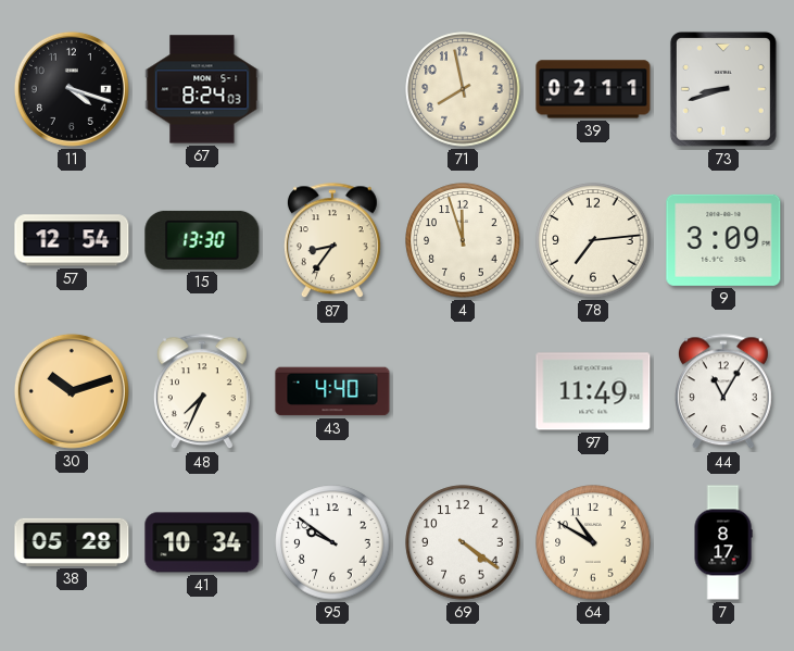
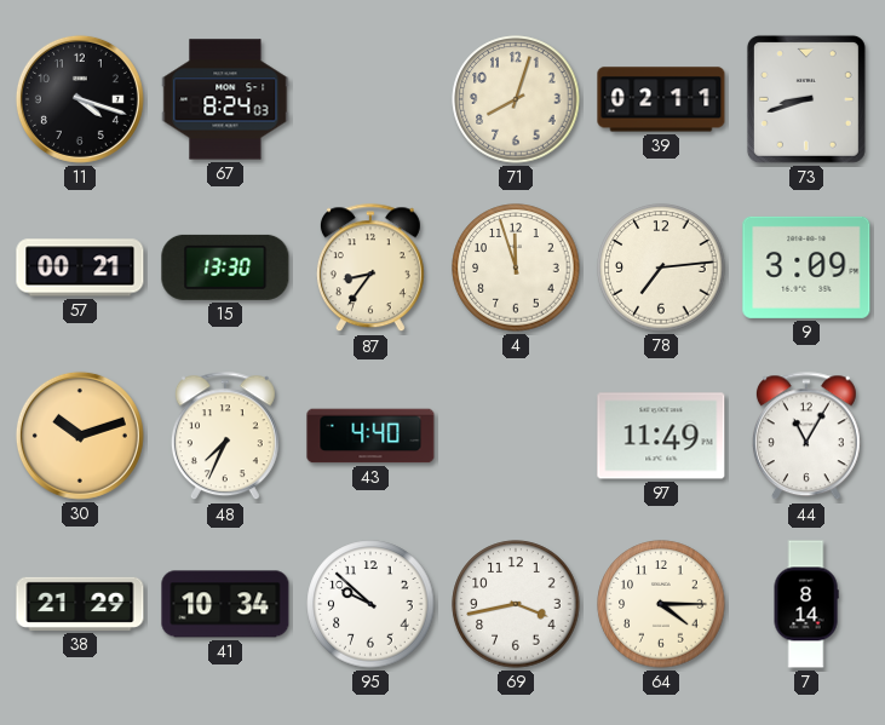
71: 7:58 -> 8:03 (516, 99)
57: 12:54 -> 00:21 (80, 267)
38: 05:28 -> 21:29 (80, 604)
95: 9:51 -> 9:52 (370, 604)
69: 4:21 -> 3:43 (516, 604)
64: 10:50 -> 4:15 (661, 604)
7: 8:17 -> 8:14 (806, 604)
